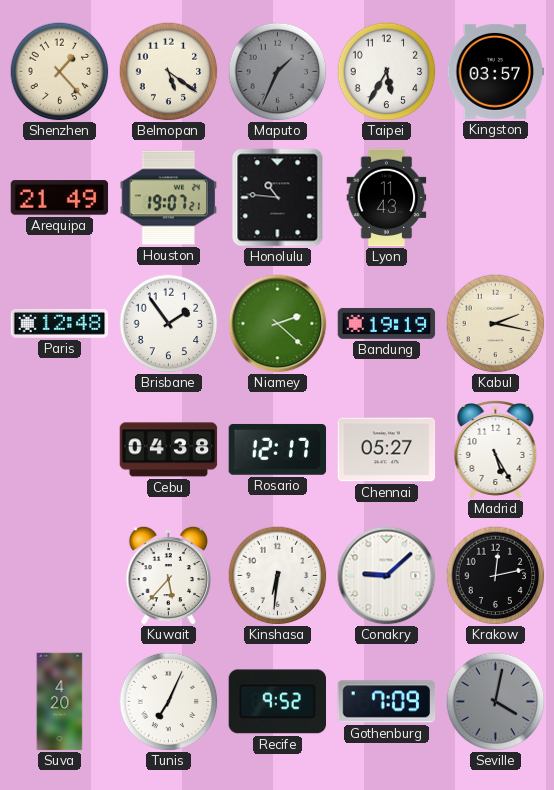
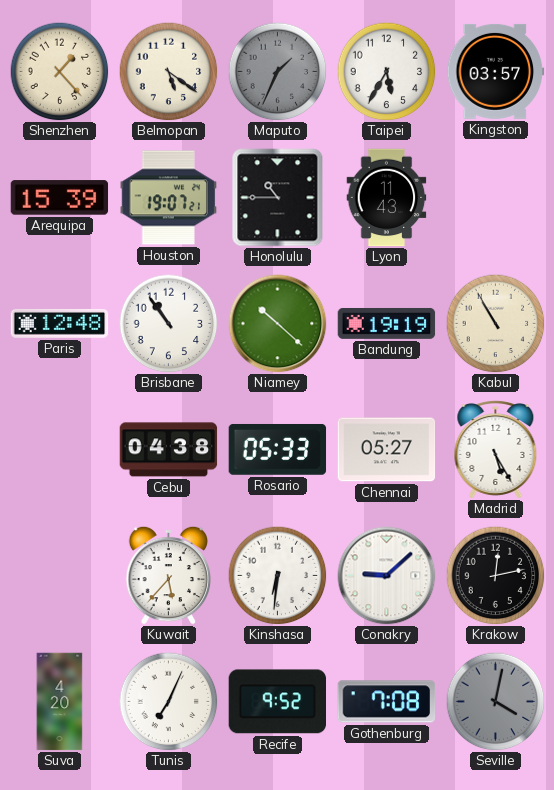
Arequipa: 21:49 -> 15:39 (60, 198)
Honolulu: 10:46 -> 10:45 (278, 198)
Brisbane: 1:54 -> 10:54 (169, 324)
Niamey: 2:22 -> 10:22 (278, 324)
Kabul: 2:17 -> 10:55 (496, 324)
Rosario: 12:17 -> 05:33 (278, 449)
Gothenburg: 7:09 -> 7:08 (387, 702)
